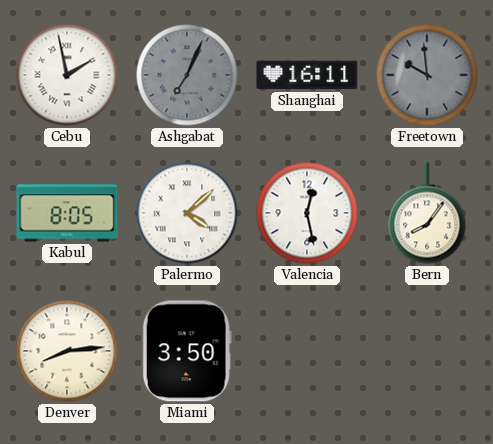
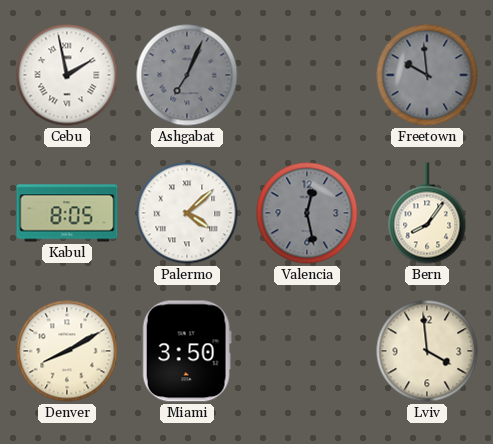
Shanghai: 16:11 -> none (307, 75)
Valencia dial: white -> grey (307, 213)
Denver: 8:14 -> 8:10 (67, 351)
Lviv: none -> 3:59 (427, 351)
